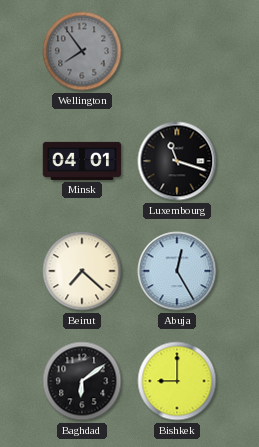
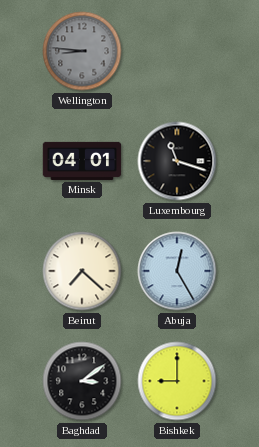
Wellington: 7:54 -> 8:46 (82, 51)
Baghdad: 6:09 -> 3:09 (82, 381)
